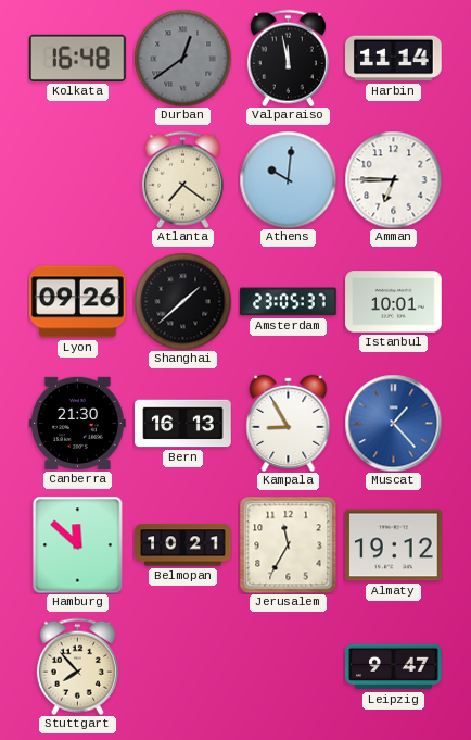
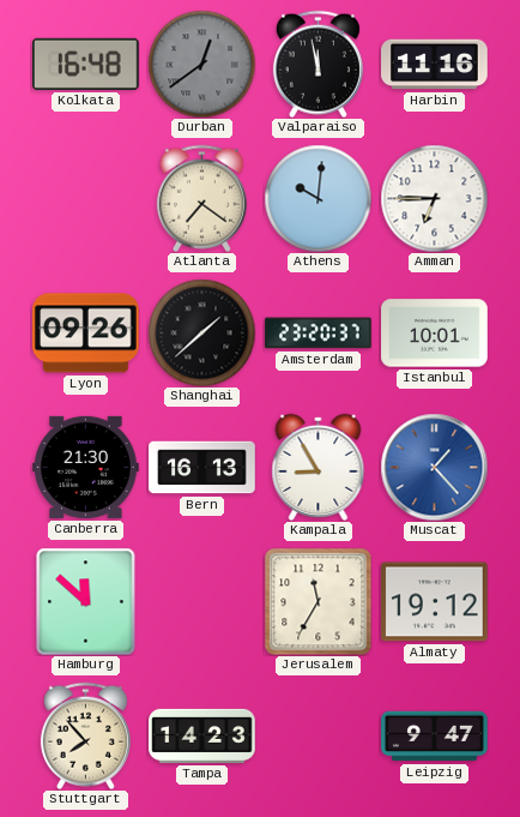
Harbin: 11:14 -> 11:16 (435, 65)
Amsterdam: 23:05 -> 23:20 (319, 334)
Belmopan: 10:21 -> none (183, 545)
Tampa: none -> 14:23 (202, 735)
